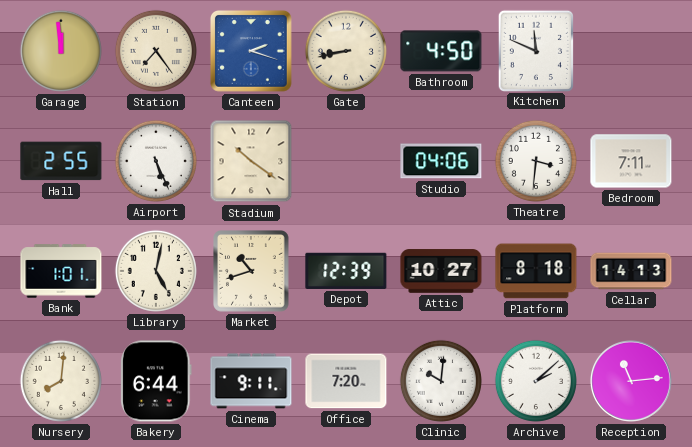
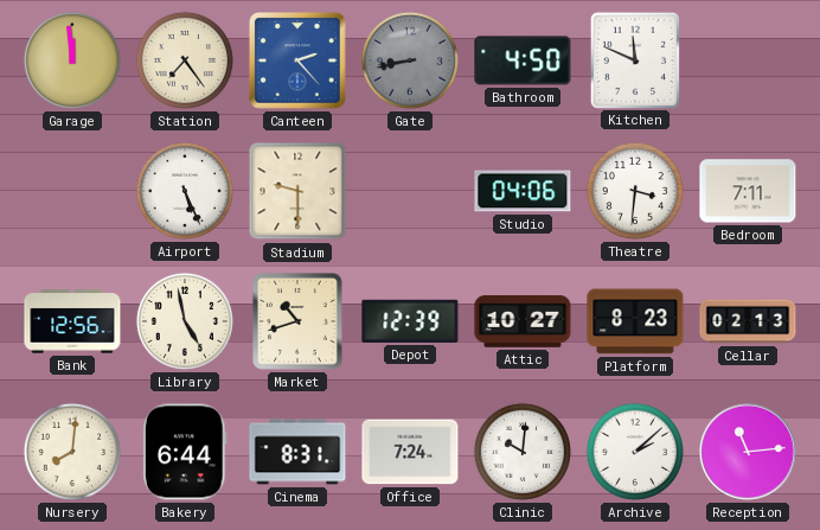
Canteen: 2:18 -> 2:23 (297, 60)
Gate dial: cream -> grey (410, 60)
Hall: 2:55 -> none (61, 161)
Stadium: 10:21 -> 9:30 (297, 191)
Bank: 1:01 -> 12:56 (72, 321)
Library: 5:02 -> 4:58 (185, 321)
Platform: 8:18 -> 8:23 (635, 321)
Cellar: 14:13 -> 02:13 (748, 321)
Cinema: 9:11 -> 8:31 (297, 452)
Office: 7:20 -> 7:24 (410, 452)
